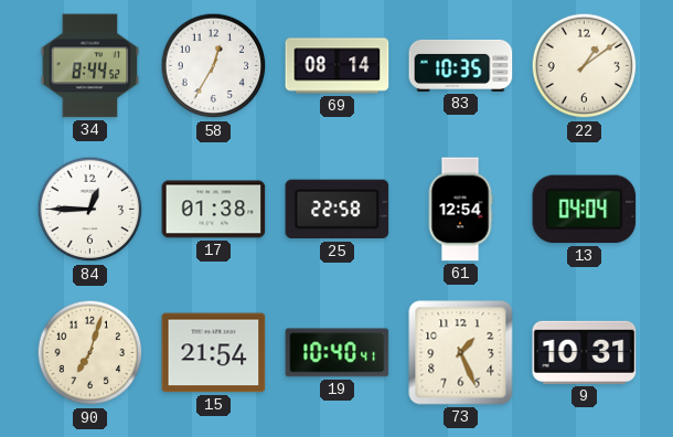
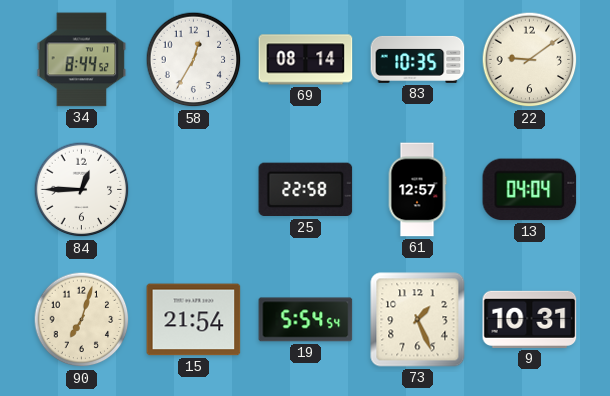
22: 1:09 -> 9:09 (530, 60)
17: 01:38 -> none (214, 210)
61: 12:54 -> 12:57 (417, 190)
19: 10:40 -> 5:54 (306, 320)
